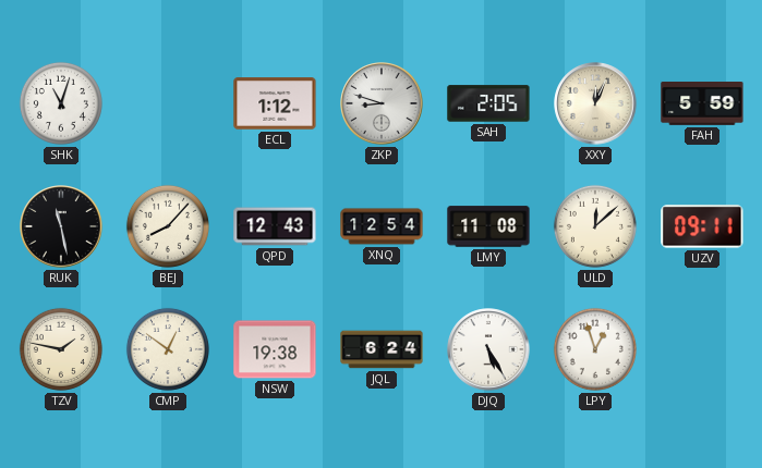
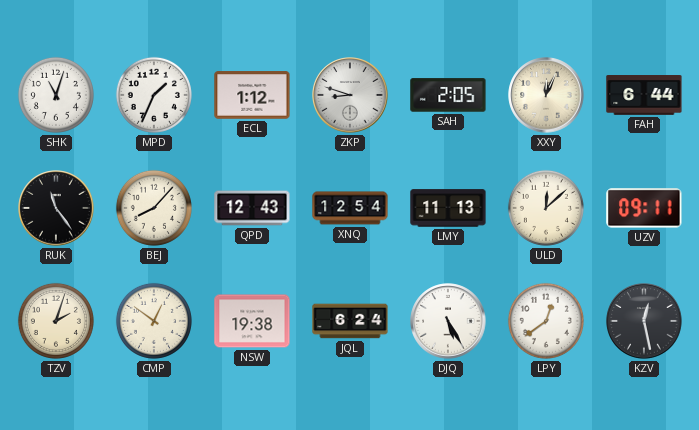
MPD: none -> 1:34 (154, 95)
FAH: 5:59 -> 6:44 (644, 96)
RUK: 11:28 -> 11:24 (56, 208)
LMY: 11:08 -> 11:13 (448, 208)
TZV: 1:47 -> 2:03 (56, 321)
LPY: 12:57 -> 12:39 (546, 321)
KZV: none -> 12:28 (644, 321)
